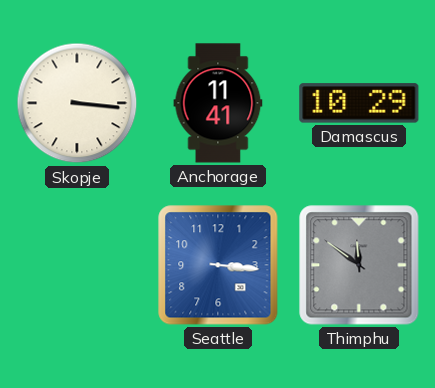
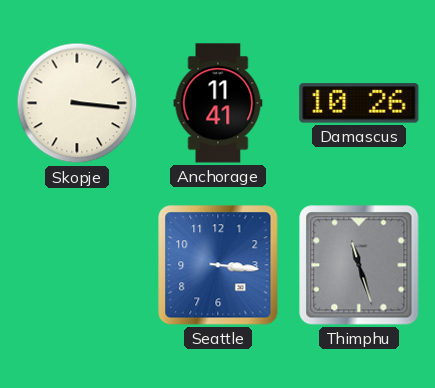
Damascus: 10:29 -> 10:26 (359, 103)
Thimphu: 11:51 -> 11:27 (359, 265)
